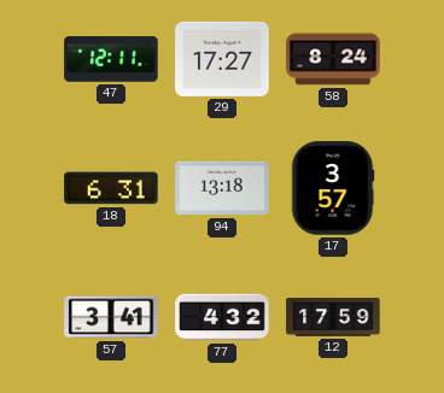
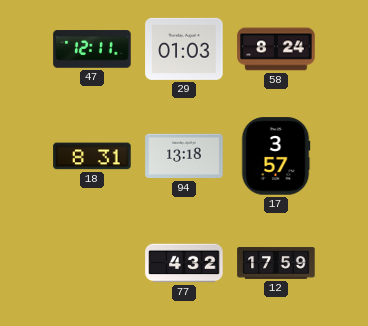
29: 17:27 -> 01:03 (184, 49)
18: 6:31 -> 8:31 (92, 156)
57: 3:41 -> none (111, 317)
